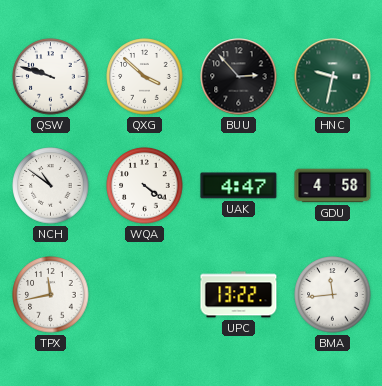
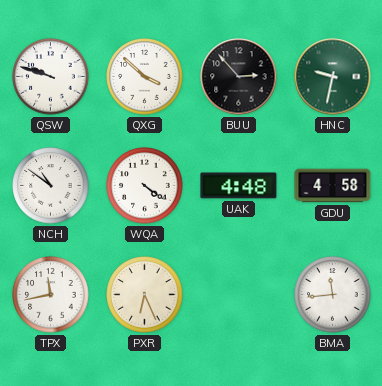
UAK: 4:47 -> 4:48 (239, 186)
PXR: none -> 6:26 (145, 295)
UPC: 13:22 -> none (239, 295)
